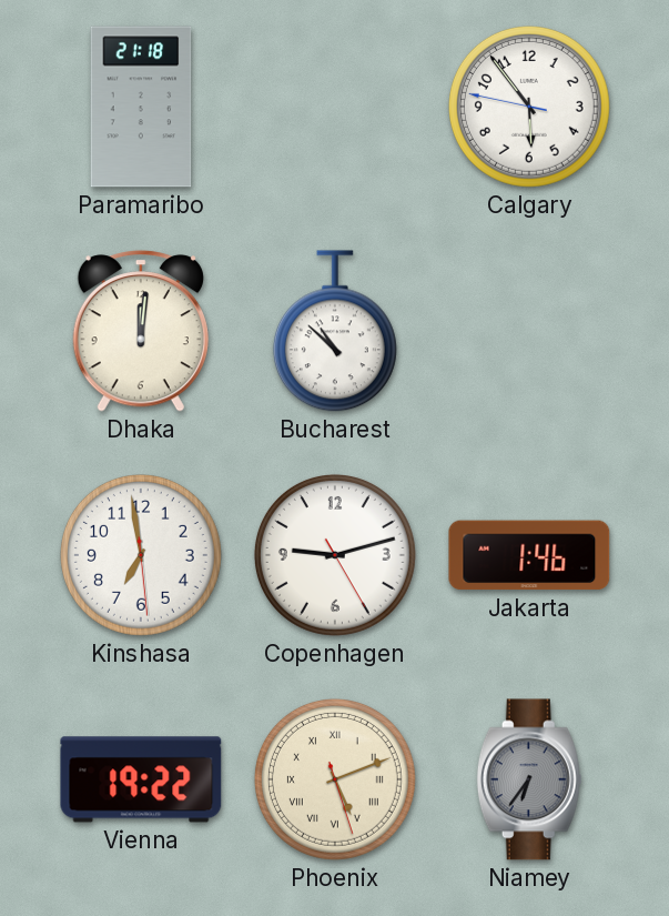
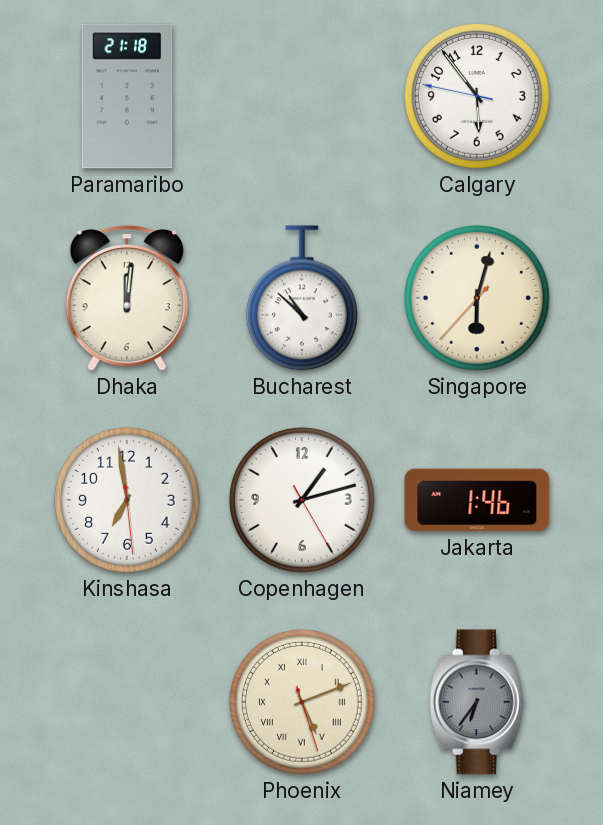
Singapore: none -> 6:02 (477, 298)
Copenhagen: 9:12 -> 1:12 (302, 500)
Vienna: 19:22 -> none (141, 779)
